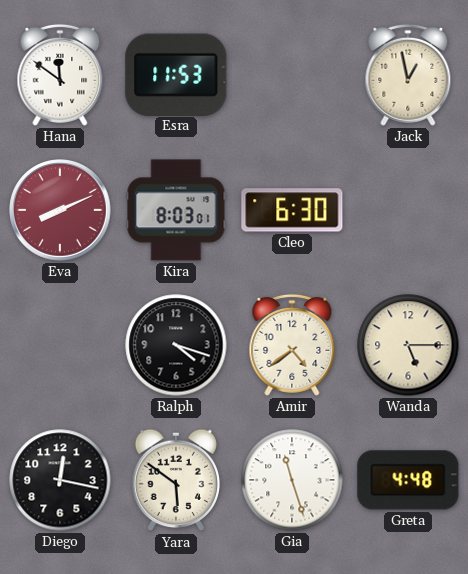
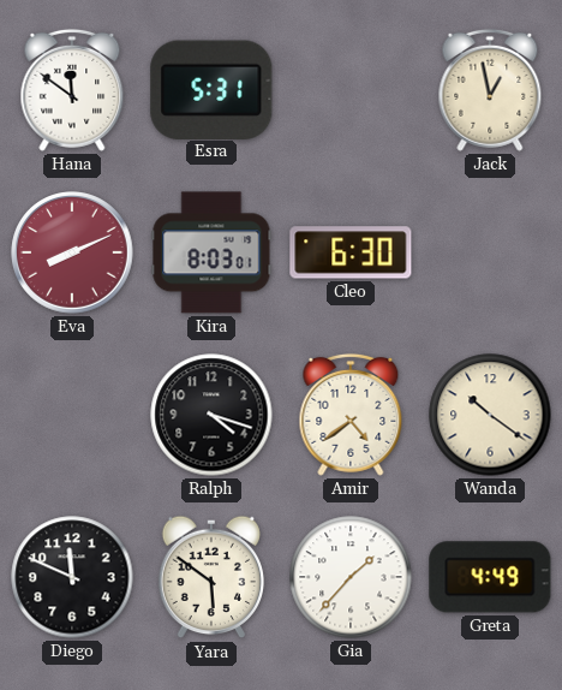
Esra: 11:53 -> 5:31 (211, 89)
Wanda: 5:15 -> 10:21 (490, 415)
Diego: 12:17 -> 11:49 (72, 577)
Gia: 11:27 -> 1:37 (351, 577)
Greta: 4:48 -> 4:49 (490, 577)
